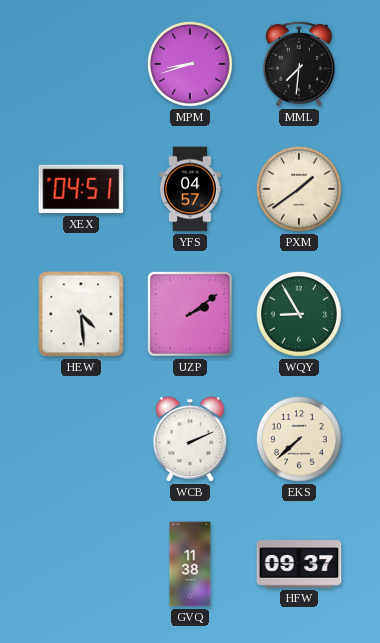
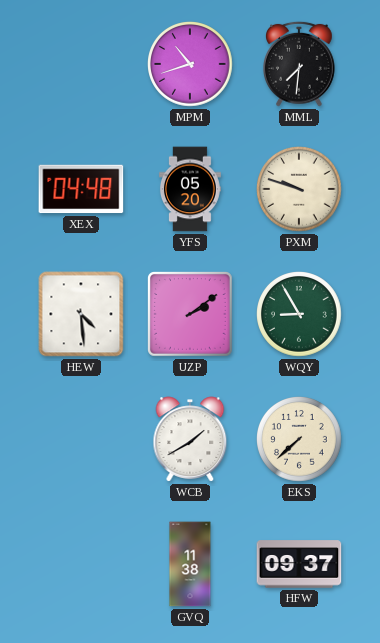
MPM: 8:42 -> 10:42 (191, 65)
XEX: 04:51 -> 04:48 (81, 189)
YFS: 04:57 -> 05:20 (190, 189)
PXM: 1:39 -> 9:48 (300, 190)
WCB: 2:11 -> 1:40 (190, 439)
